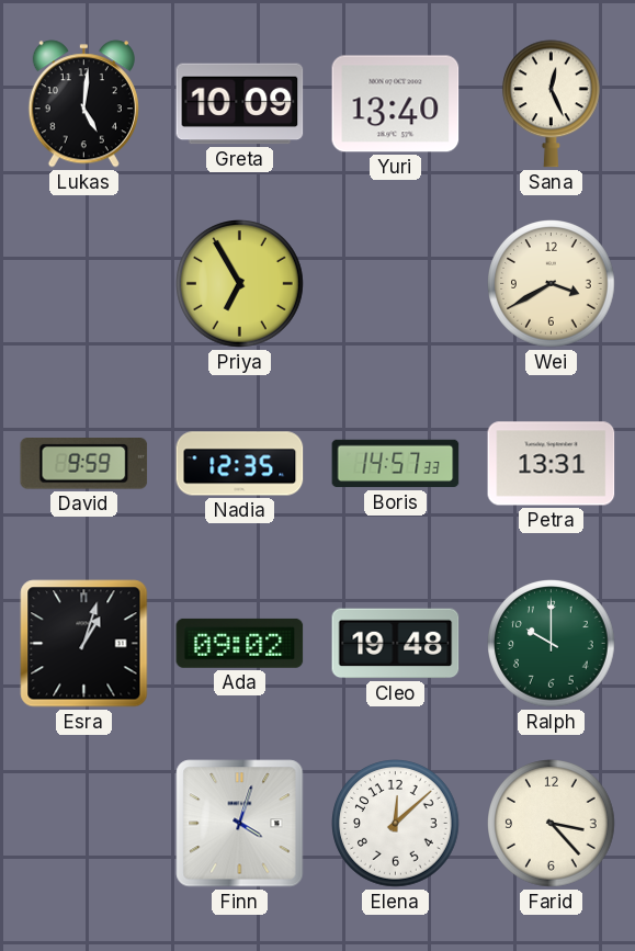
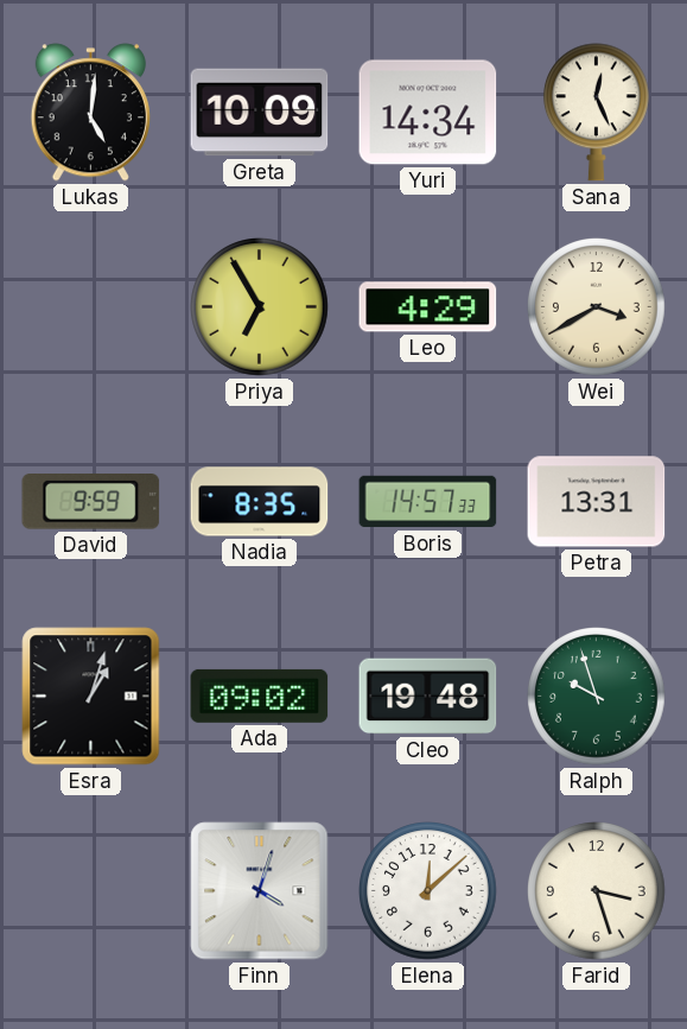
Yuri: 13:40 -> 14:34 (428, 113)
Leo: none -> 4:29 (428, 307)
Nadia: 12:35 -> 8:35 (260, 502)
Ralph: 10:00 -> 9:57 (597, 697)
Farid: 3:23 -> 3:27 (597, 891)
